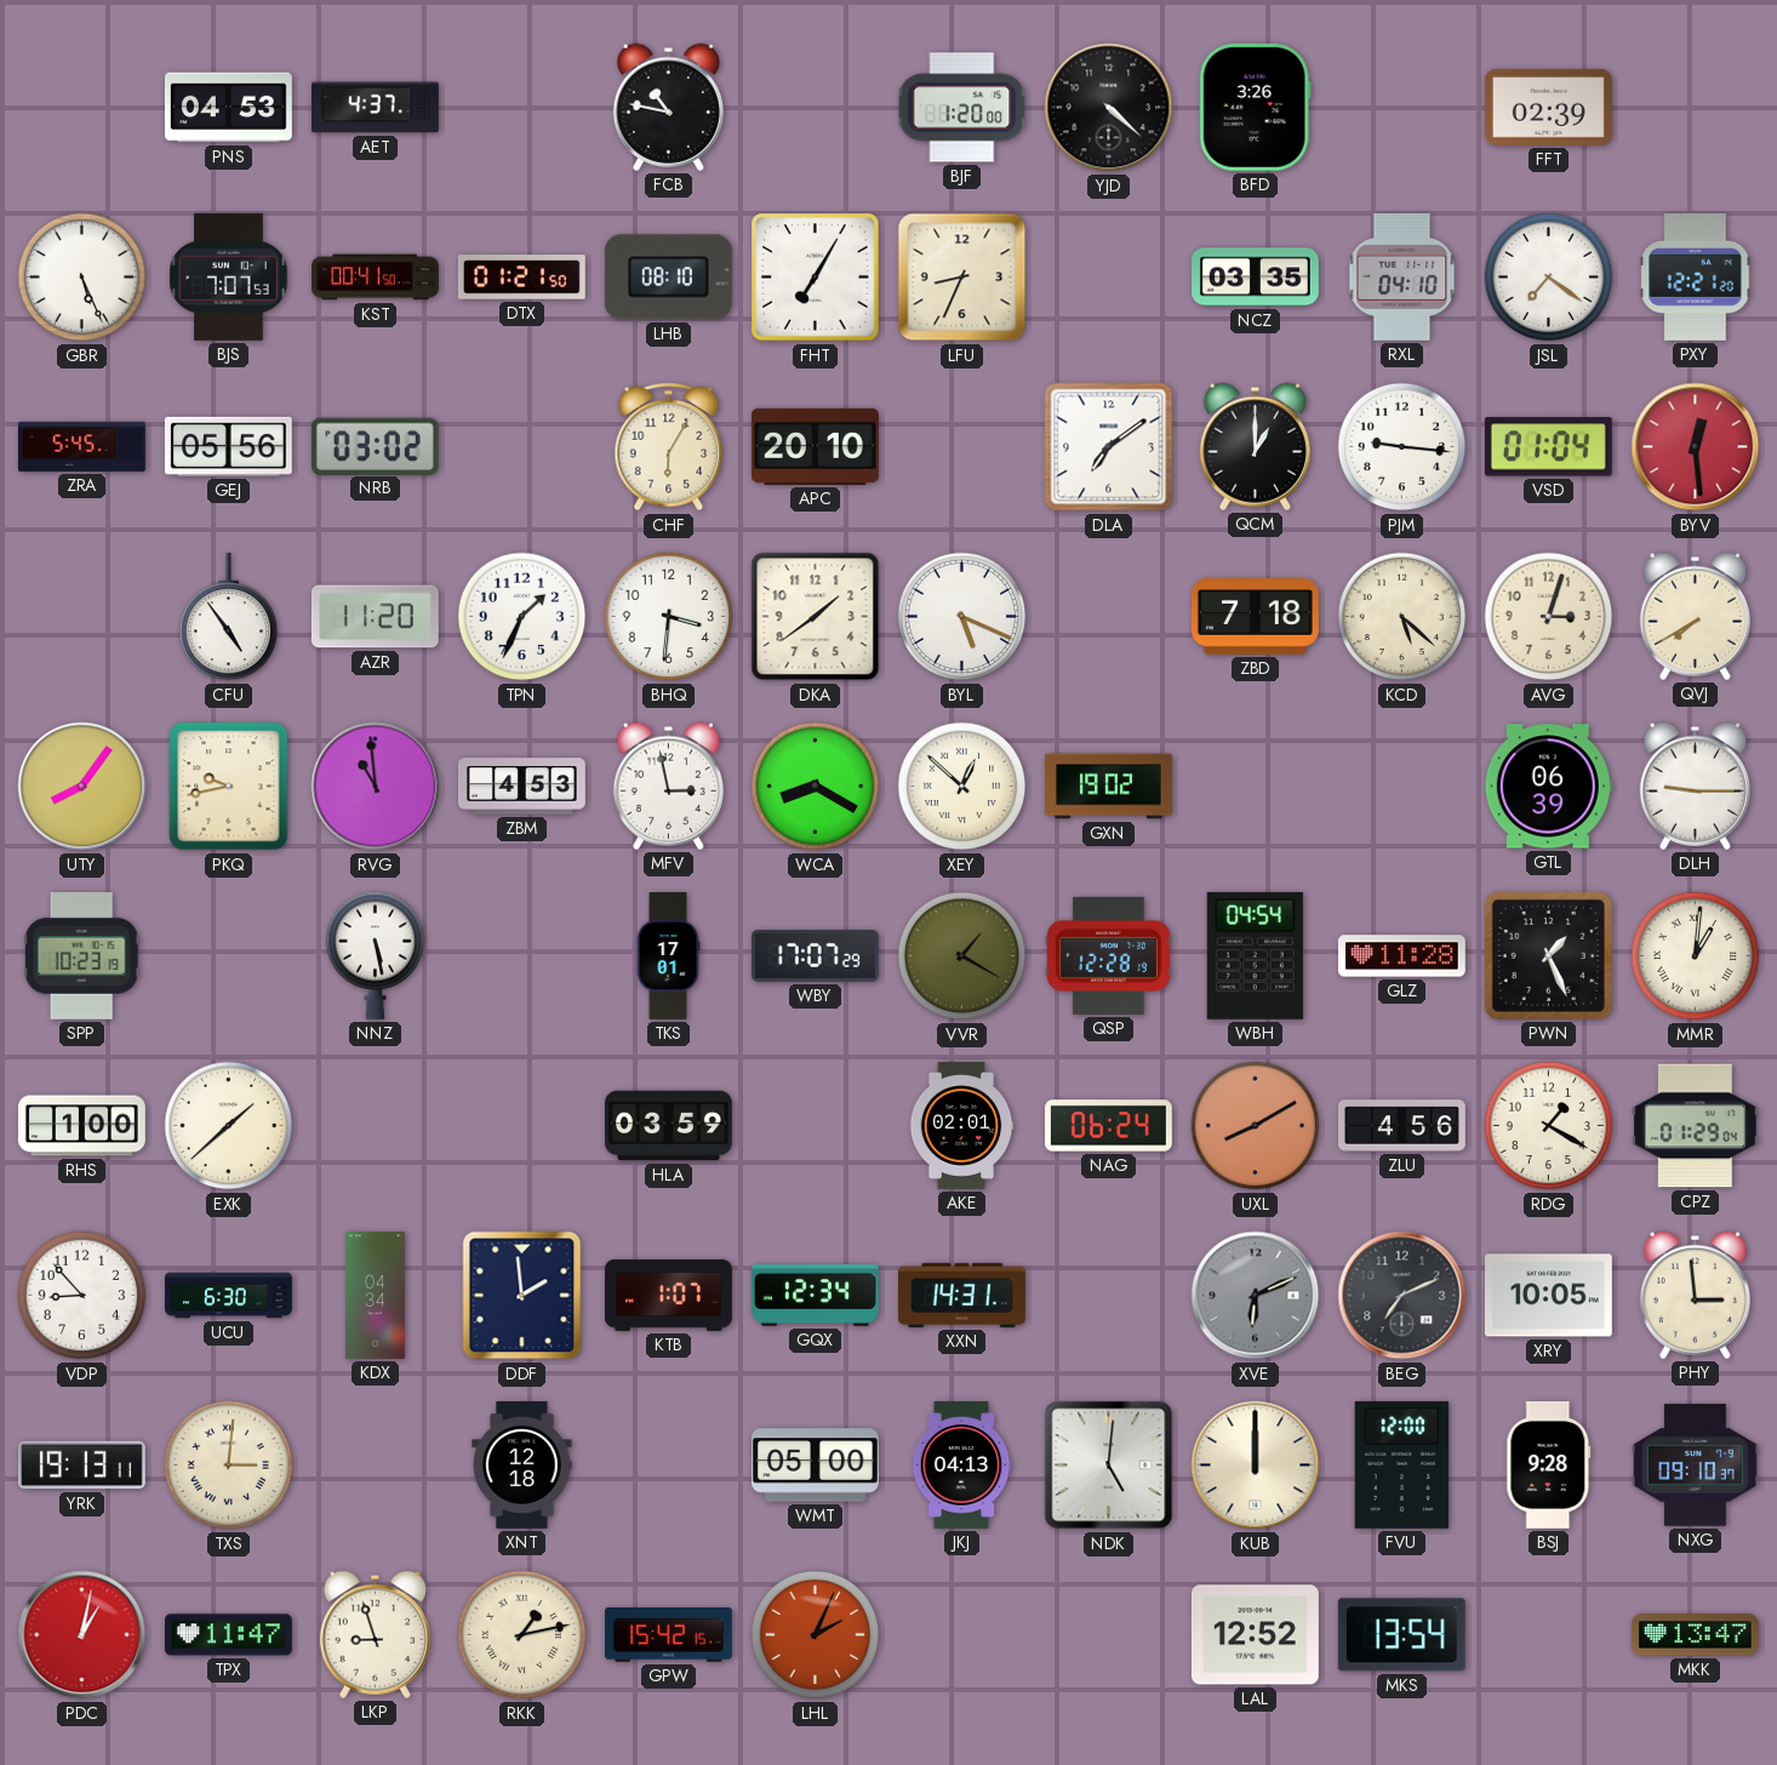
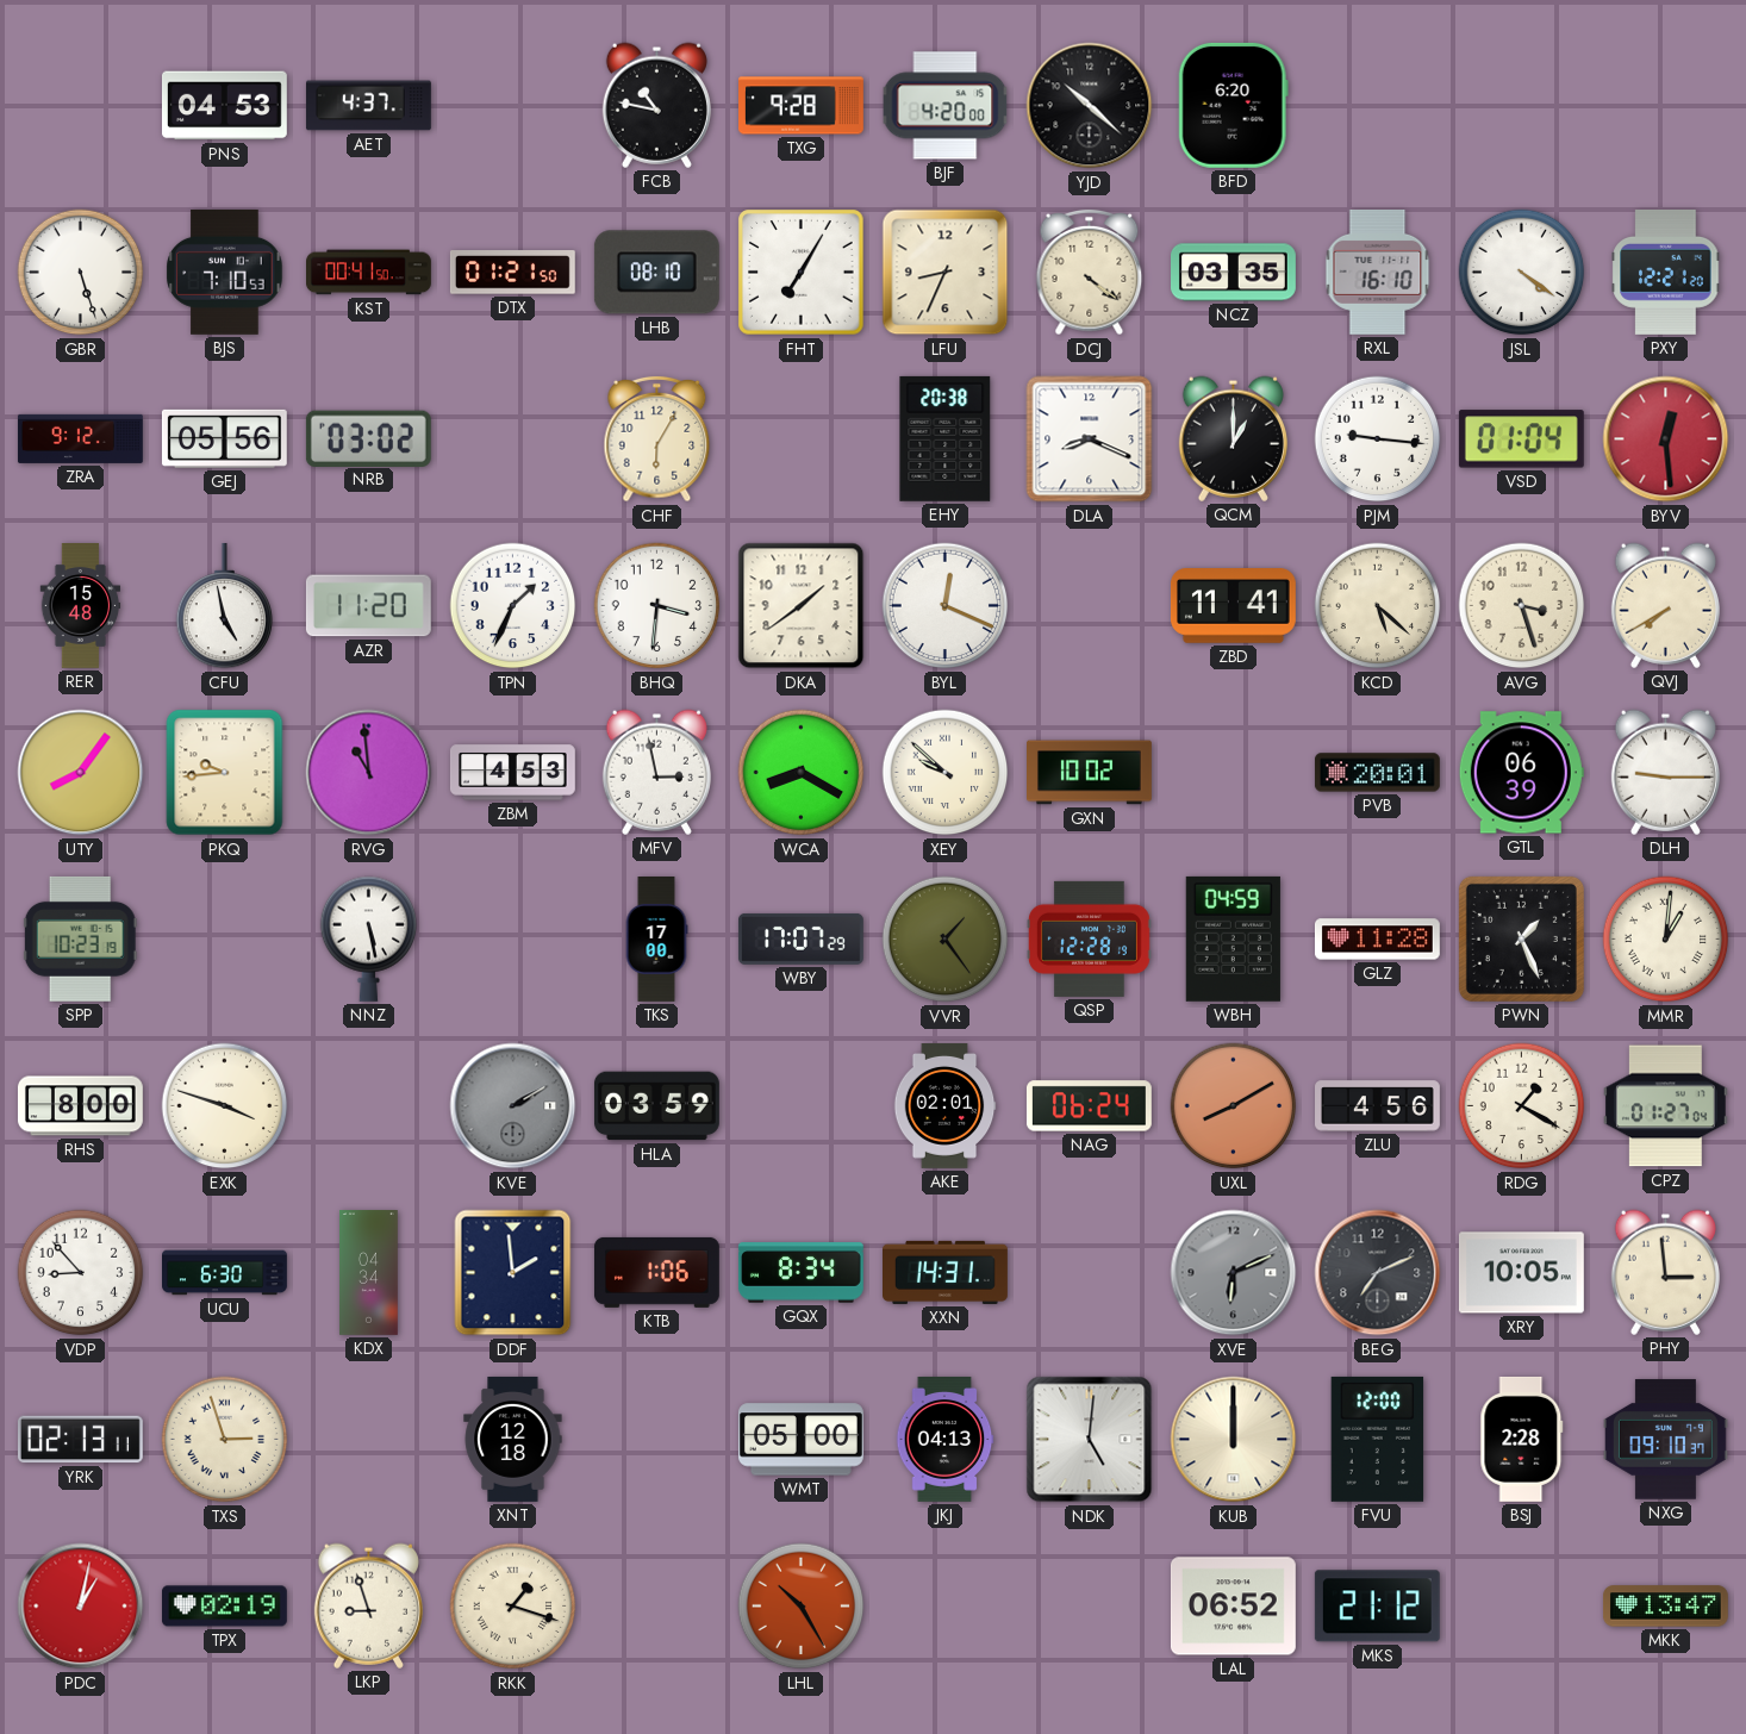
TXG: none -> 9:28 (802, 106)
BJF: 1:20 -> 4:20 (946, 106)
YJD: 4:22 -> 10:22 (1090, 106)
BFD: 3:26 -> 6:20 (1233, 105)
FFT: 02:39 -> none (1548, 107)
GBR: 5:26 -> 5:27 (81, 273)
BJS: 7:07 -> 7:10 (225, 272)
DCJ: none -> 4:21 (1090, 273)
RXL: 04:10 -> 16:10 (1378, 272)
JSL: 7:21 -> 4:21 (1522, 273)
ZRA: 5:45 -> 9:12 (80, 438)
APC: 20:10 -> none (815, 446)
EHY: none -> 20:38 (946, 438)
DLA: 7:09 -> 8:19 (1090, 439)
RER: none -> 15:48 (81, 606)
CFU: 4:54 -> 4:58 (225, 606)
BYL: 5:19 -> 12:19 (946, 606)
ZBD: 7:18 -> 11:41 (1233, 606)
AVG: 3:03 -> 3:27 (1522, 606)
PKQ: 9:43 -> 9:44 (225, 773)
XEY: 12:52 -> 9:52 (946, 773)
GXN: 19:02 -> 10:02 (1090, 773)
PVB: none -> 20:01 (1377, 773)
TKS: 17:01 -> 17:00 (656, 940)
VVR: 1:20 -> 1:24 (946, 940)
WBH: 04:54 -> 04:59 (1233, 938)
RHS: 1:00 -> 8:00 (80, 1106)
EXK: 1:38 -> 3:48 (225, 1106)
KVE: none -> 2:10 (513, 1106)
CPZ: 01:29 -> 01:27 (1665, 1106)
KTB: 1:07 -> 1:06 (656, 1272)
GQX: 12:34 -> 8:34 (800, 1273)
YRK: 19:13 -> 02:13 (80, 1440)
TXS: 3:01 -> 2:57 (225, 1440)
BSJ: 9:28 -> 2:28 (1522, 1439)
TPX: 11:47 -> 02:19 (224, 1607)
RKK: 1:13 -> 1:18 (513, 1607)
GPW: 15:42 -> none (668, 1635)
LHL: 2:04 -> 10:25 (802, 1607)
LAL: 12:52 -> 06:52 (1233, 1607)
MKS: 13:54 -> 21:12 (1377, 1607)
